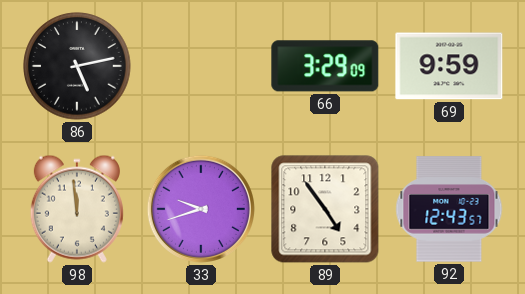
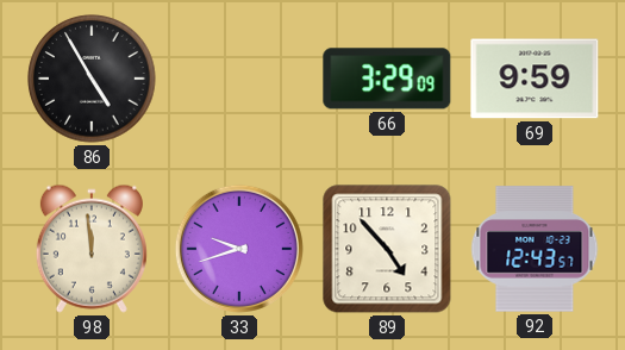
86: 5:13 -> 4:55 (92, 79)
89: 4:54 -> 4:53 (387, 249)
